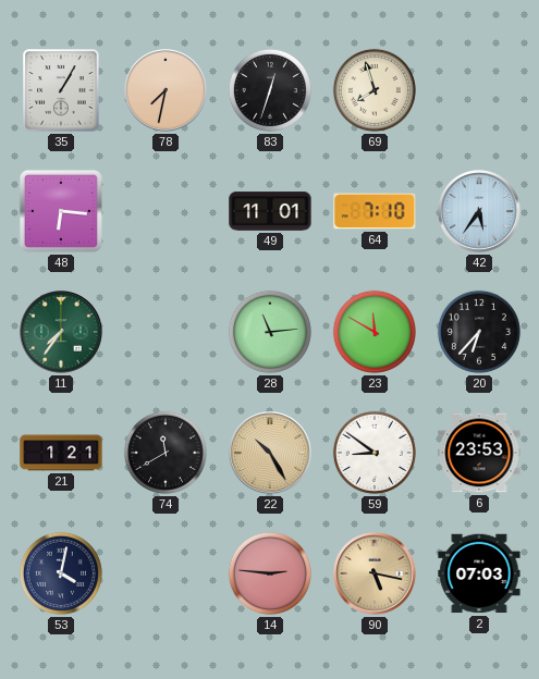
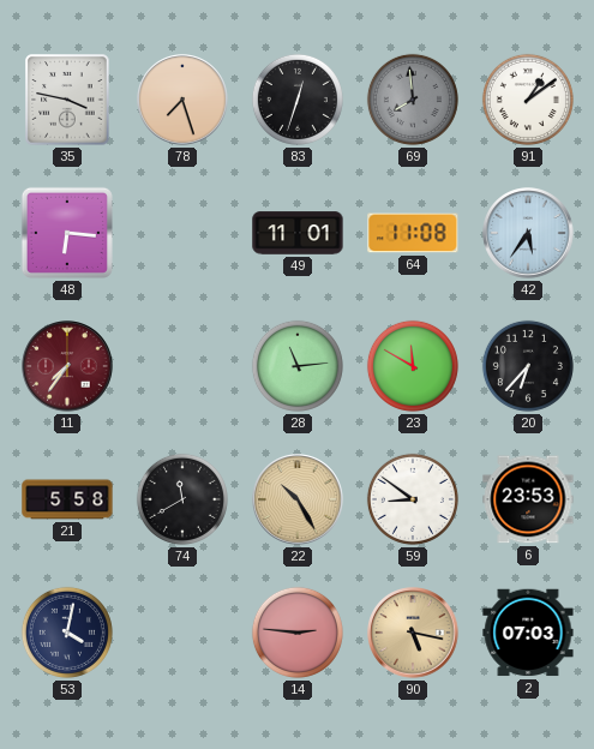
35: 1:05 -> 3:47 (67, 100)
78: 7:32 -> 7:27 (182, 100)
69: 7:57 -> 7:59 (413, 100)
69 dial: cream -> grey (413, 100)
91: none -> 1:09 (528, 100)
64: 7:10 -> 11:08 (413, 233)
11 dial: green -> burgundy (67, 366)
21: 1:21 -> 5:58 (67, 499)
